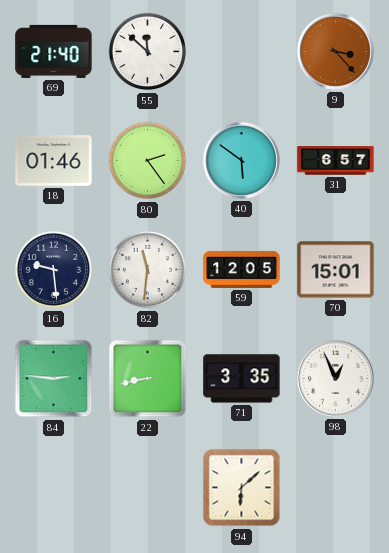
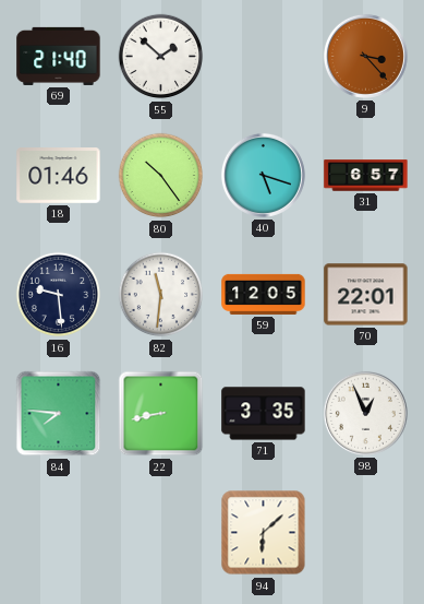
55: 11:52 -> 1:52 (161, 57)
80: 2:24 -> 10:24 (161, 176)
40: 5:51 -> 5:18 (263, 175)
70: 15:01 -> 22:01 (366, 295)
84: 2:46 -> 7:46 (59, 414)
